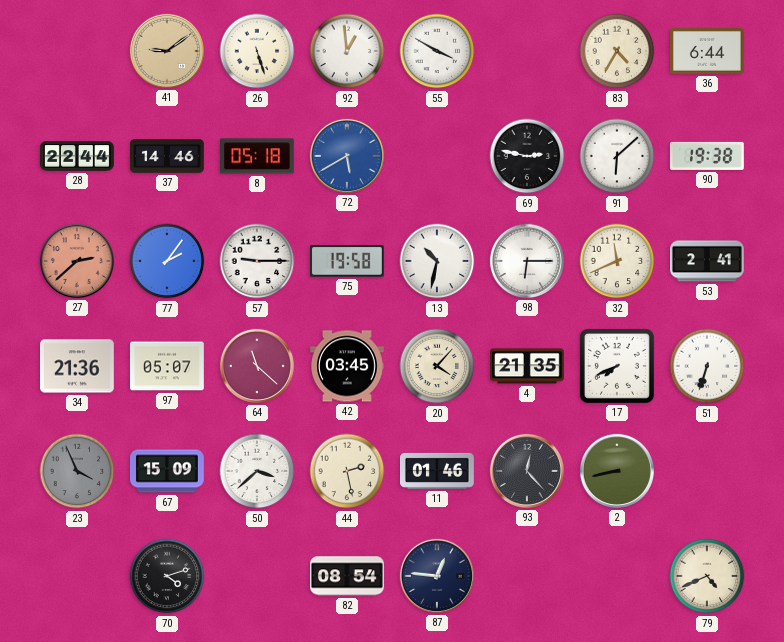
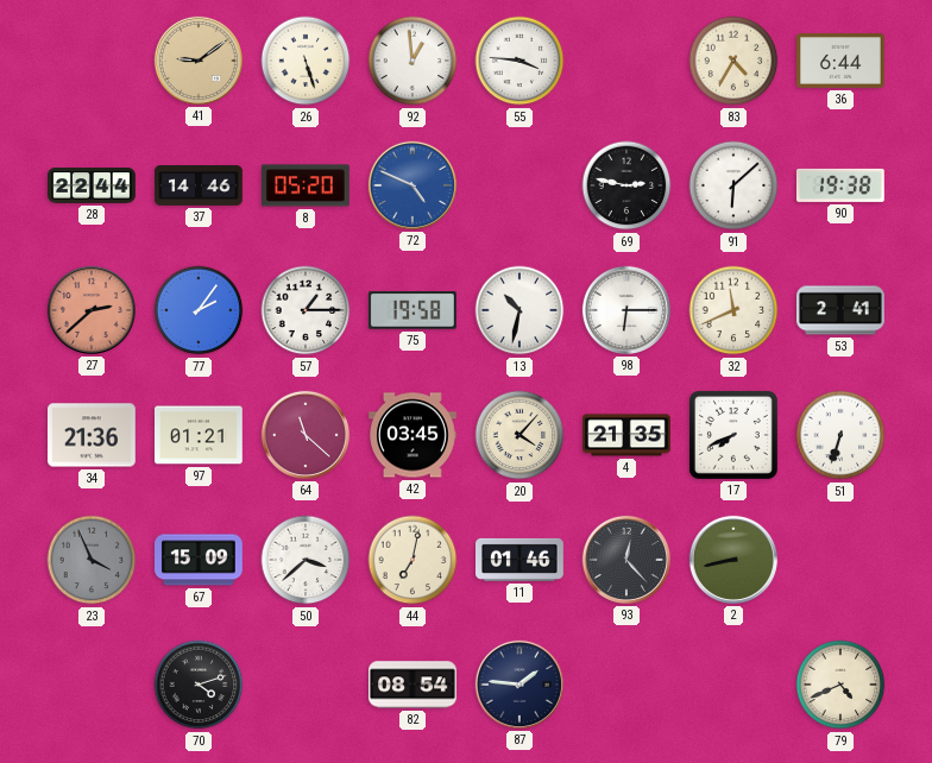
55: 3:50 -> 3:46 (519, 61)
8: 05:18 -> 05:20 (307, 185)
72: 5:40 -> 4:49 (413, 185)
57: 9:15 -> 1:15 (306, 310)
97: 05:07 -> 01:21 (200, 435)
44: 2:28 -> 7:02 (413, 560)
87: 12:46 -> 1:46 (519, 685)
